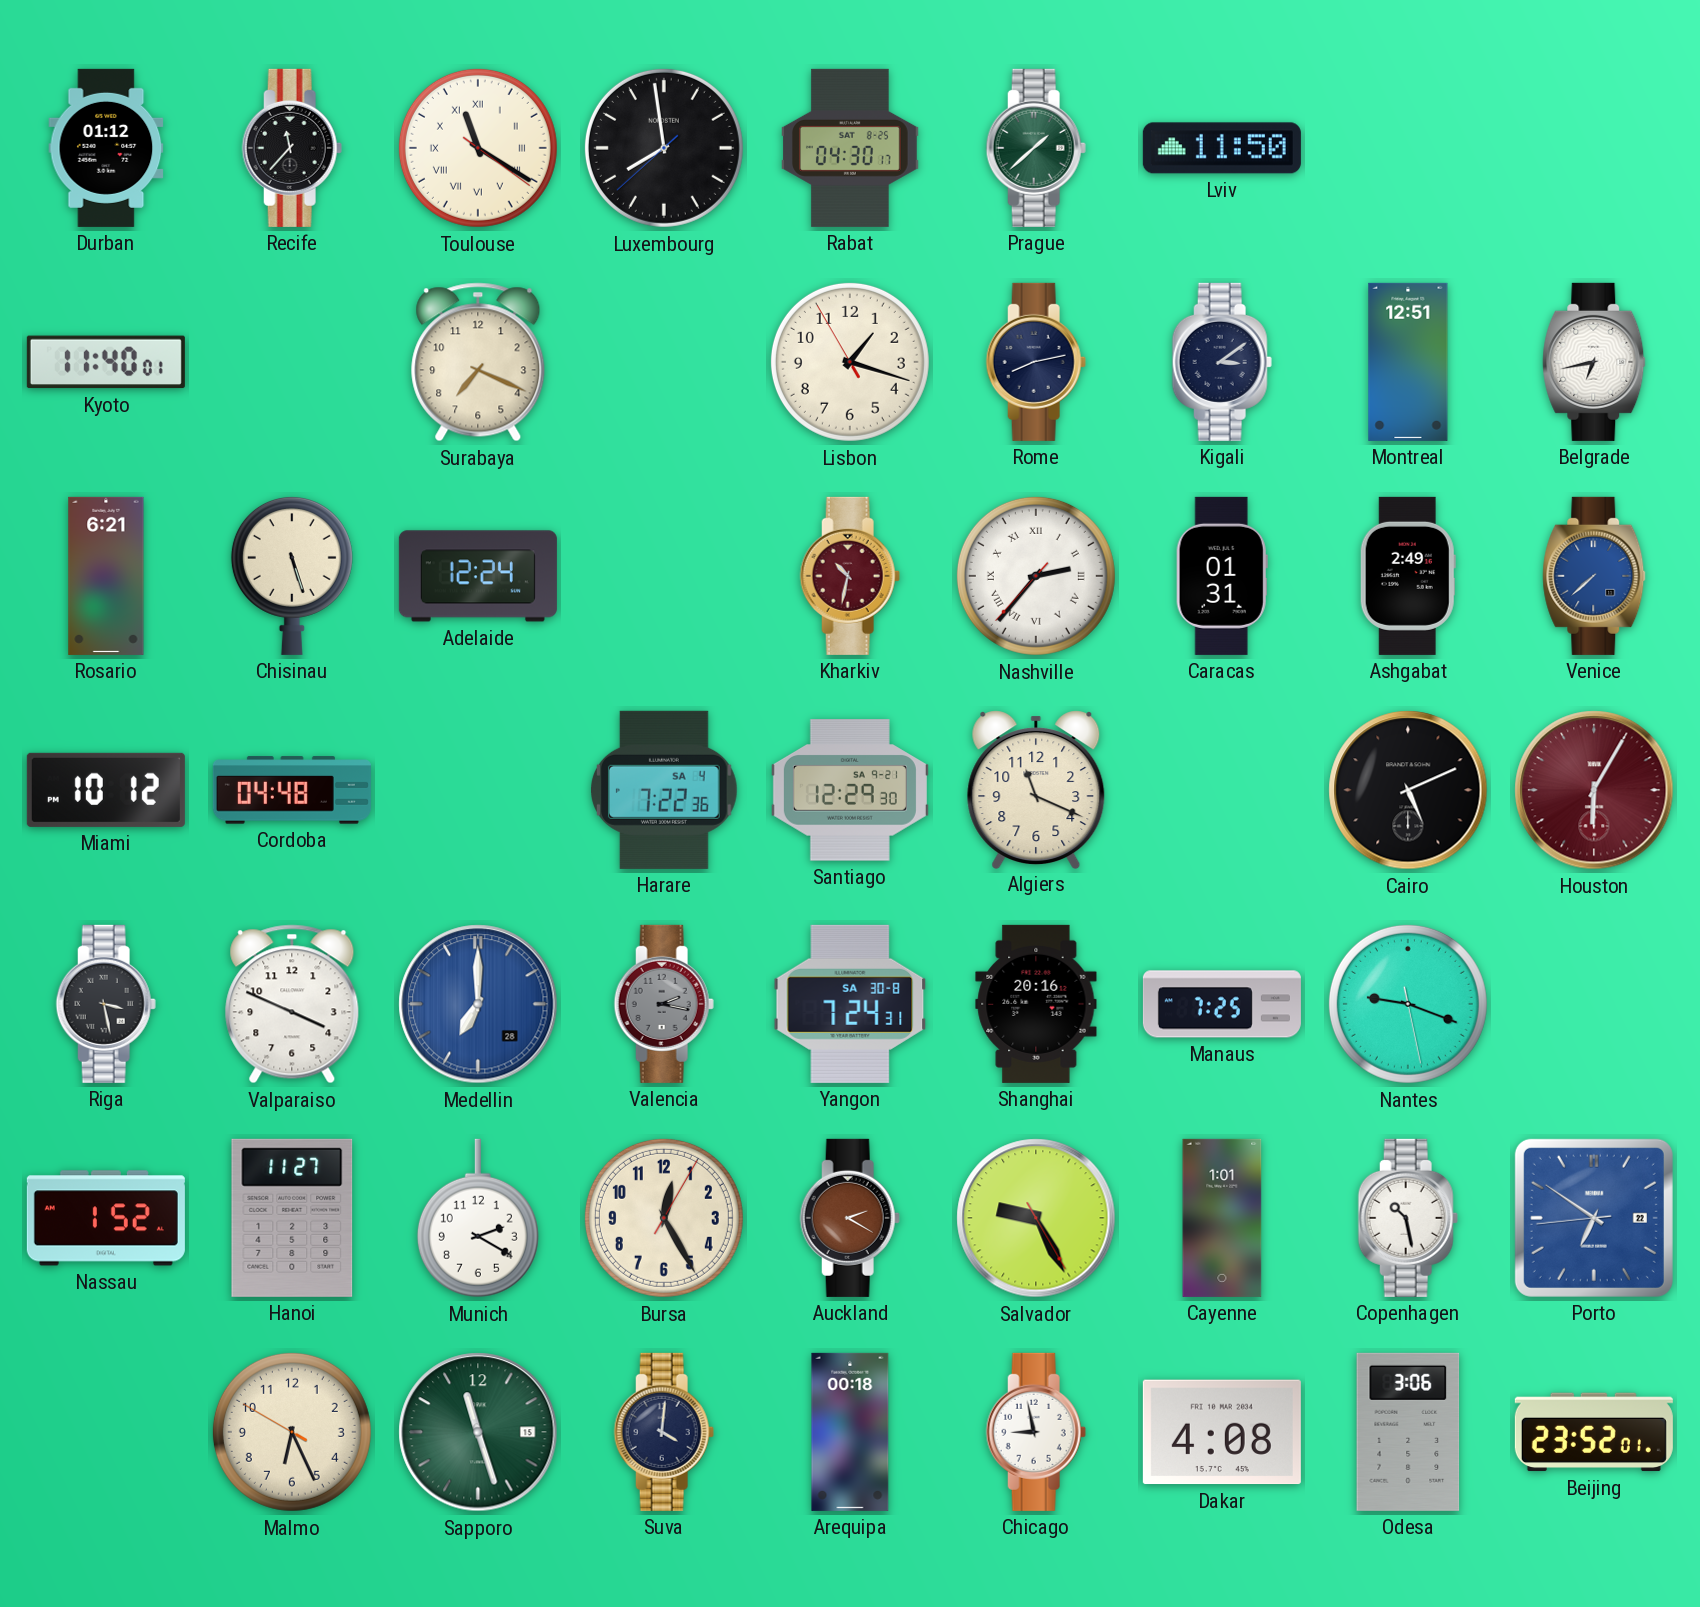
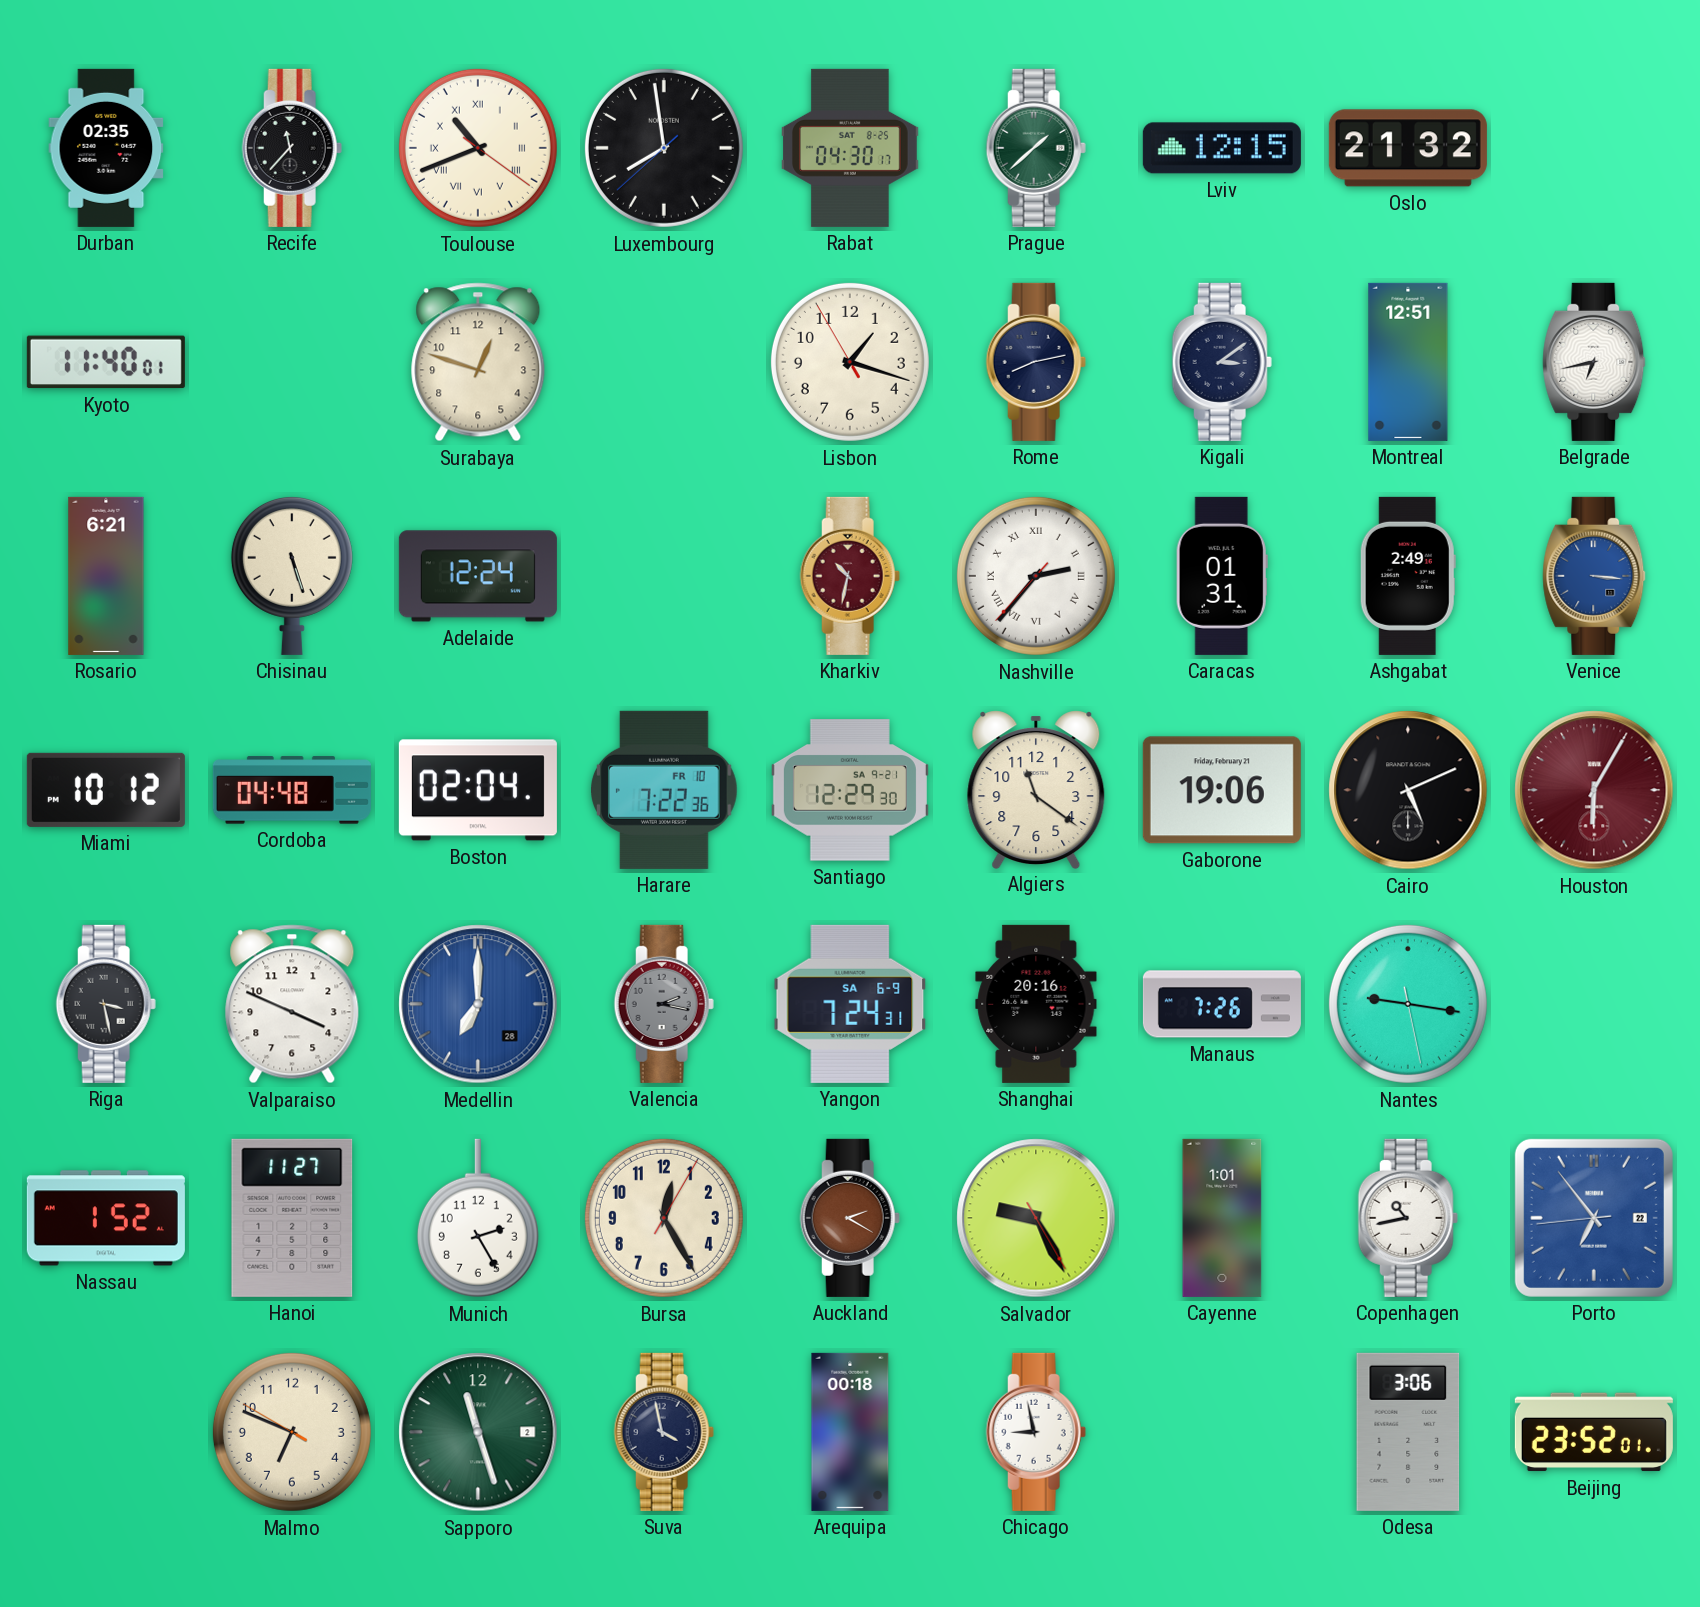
Durban: 01:12 -> 02:35 (106, 148)
Toulouse: 11:20 -> 10:41 (478, 148)
Lviv: 11:50 -> 12:15 (1222, 148)
Oslo: none -> 21:32 (1408, 148)
Surabaya: 7:19 -> 12:48 (478, 362)
Venice: 7:38 -> 3:16 (1594, 576)
Boston: none -> 02:04 (478, 790)
Harare date: SA 4 -> FR 10 (665, 790)
Algiers: 11:19 -> 11:21 (1036, 789)
Gaborone: none -> 19:06 (1222, 790)
Yangon date: SA 30-8 -> SA 6-9 (850, 1004)
Manaus: 7:25 -> 7:26 (1222, 1004)
Nantes: 9:18 -> 9:16 (1408, 1004)
Munich: 2:20 -> 2:25 (478, 1218)
Copenhagen: 10:28 -> 10:43 (1408, 1218)
Porto: 6:50 -> 6:53 (1594, 1218)
Malmo: 6:25 -> 6:48 (292, 1432)
Sapporo date: 15 -> 2 (478, 1432)
Suva: 4:01 -> 3:58 (664, 1432)
Dakar: 4:08 -> none (1222, 1432)
